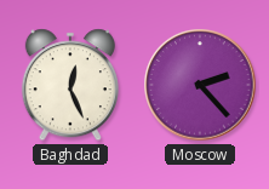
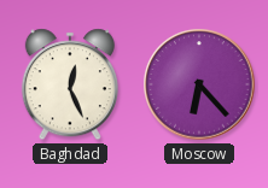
Moscow: 2:23 -> 6:23 (199, 84)
